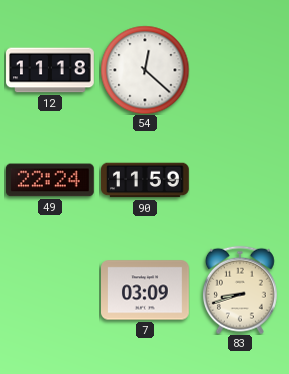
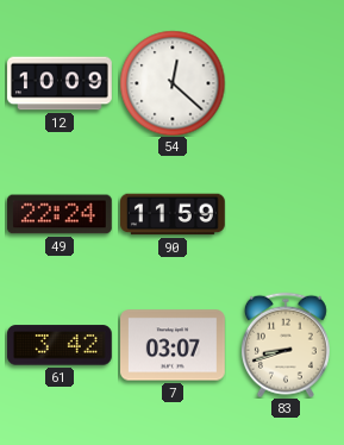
12: 11:18 -> 10:09 (60, 83)
61: none -> 3:42 (60, 345)
7: 03:09 -> 03:07 (174, 345)
